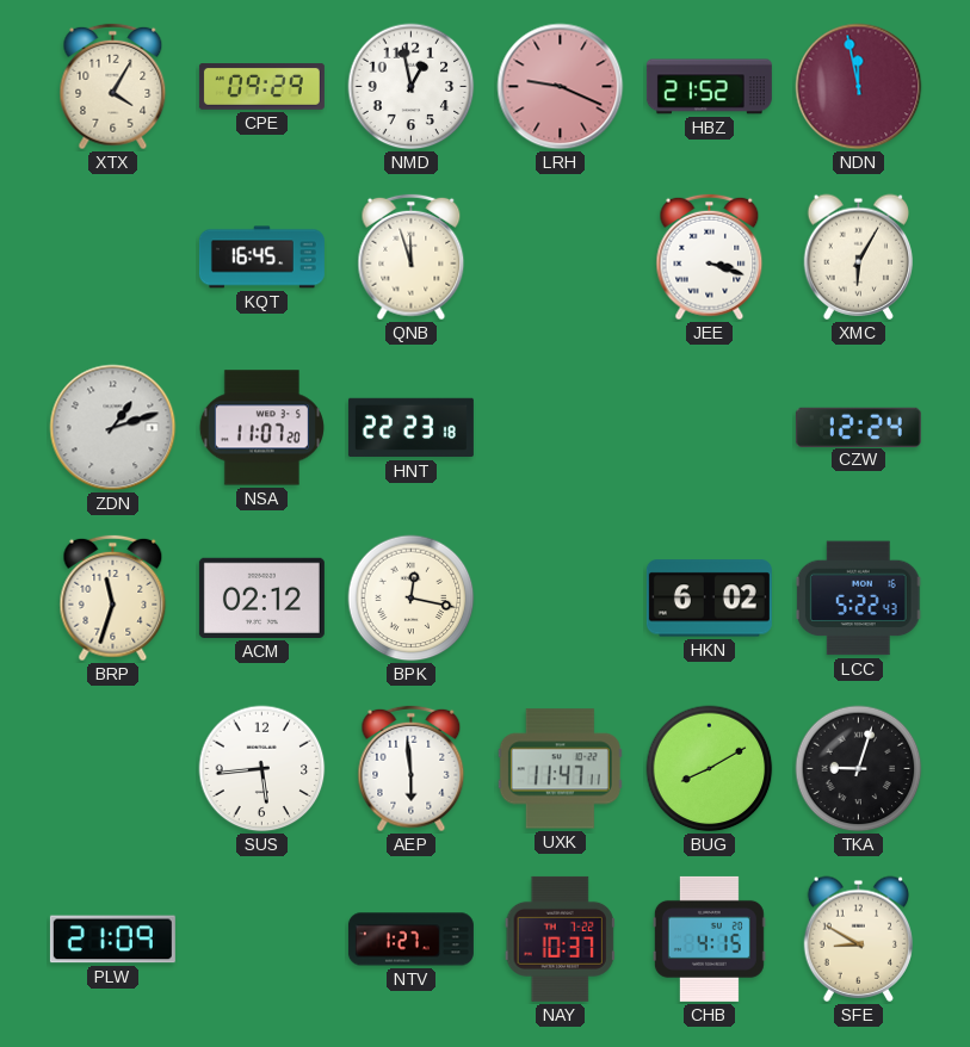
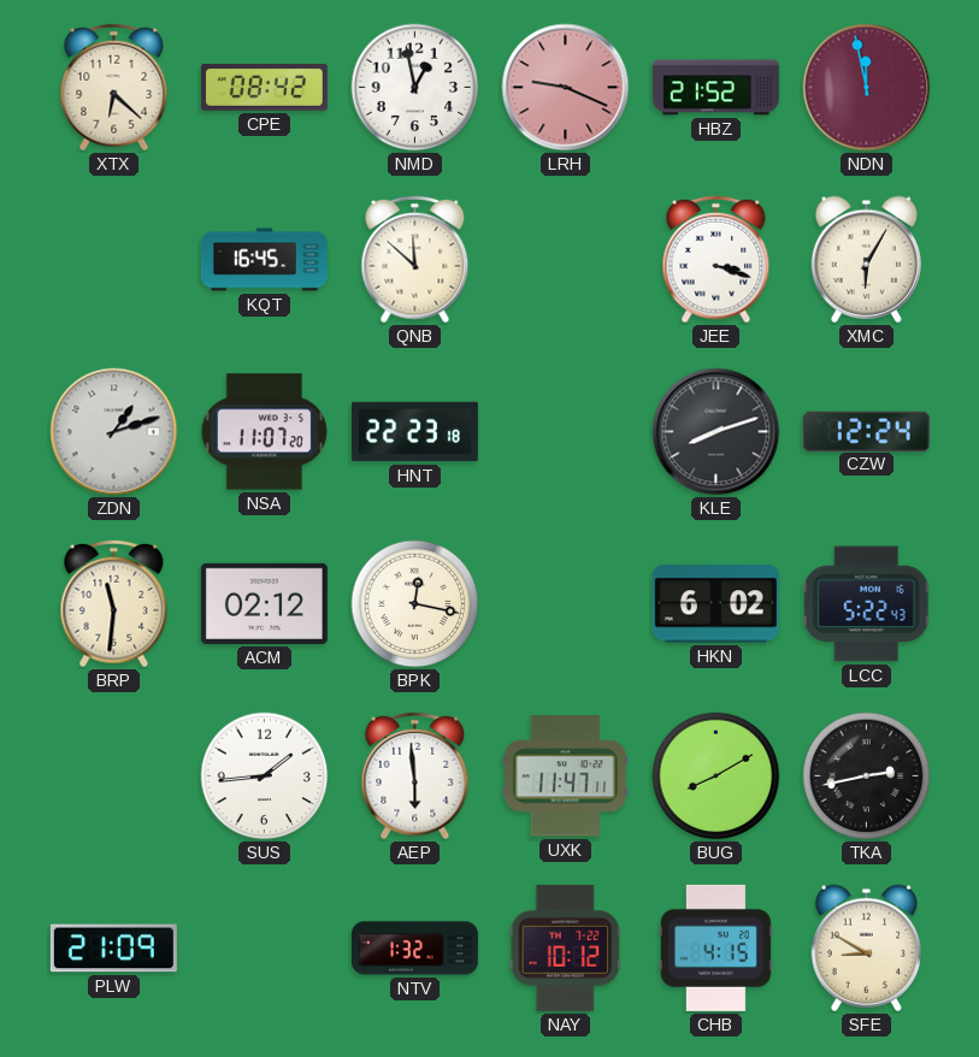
XTX: 4:05 -> 6:22 (114, 88)
CPE: 09:29 -> 08:42 (264, 88)
QNB: 11:57 -> 11:52 (415, 260)
KLE: none -> 8:12 (716, 432)
BRP: 11:33 -> 11:31 (114, 604)
SUS: 5:44 -> 1:44 (265, 776)
TKA: 9:03 -> 2:43 (867, 776)
NTV: 1:27 -> 1:32 (414, 949)
NAY: 10:37 -> 10:12 (565, 947)
